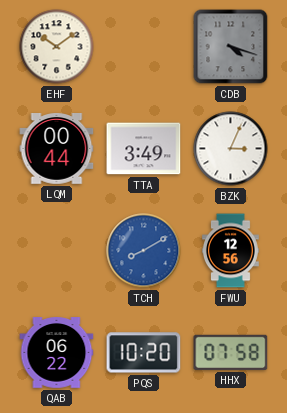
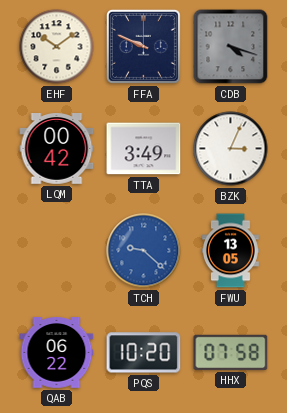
FFA: none -> 9:49 (143, 46)
LQM: 00:44 -> 00:42 (57, 149)
TCH: 8:10 -> 9:22 (144, 251)
FWU: 12:56 -> 13:05 (231, 251)
